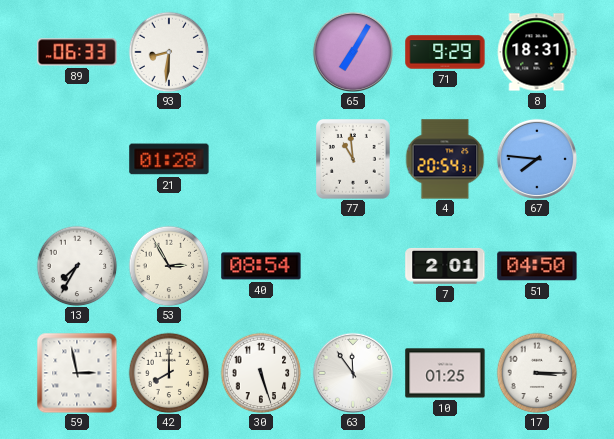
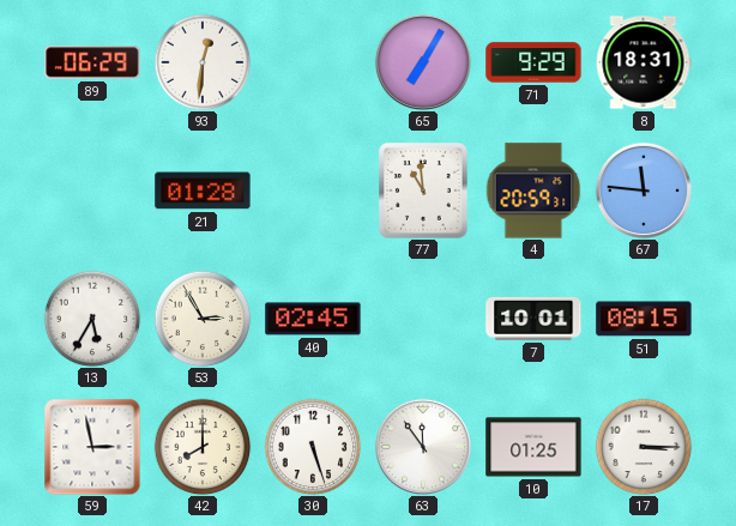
89: 06:33 -> 06:29 (92, 62)
93: 8:31 -> 12:31 (203, 62)
4: 20:54 -> 20:59 (533, 191)
67: 7:46 -> 11:46 (644, 191)
13: 7:35 -> 5:35 (92, 319)
40: 08:54 -> 02:45 (313, 319)
7: 2:01 -> 10:01 (533, 319)
51: 04:50 -> 08:15 (644, 319)
